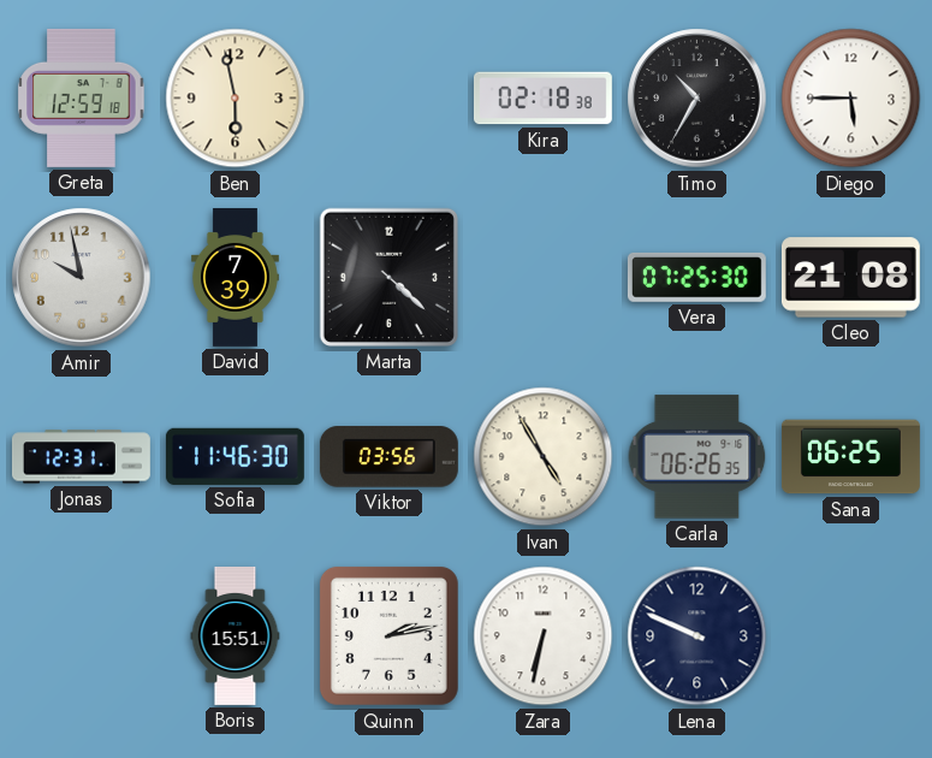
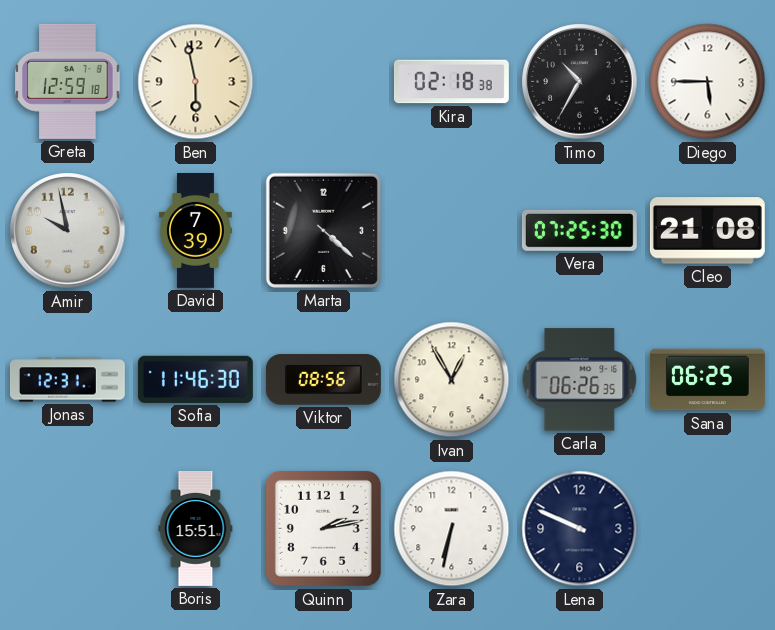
Viktor: 03:56 -> 08:56 (323, 380)
Ivan: 4:55 -> 12:55 (452, 380)
